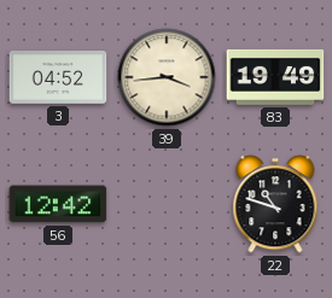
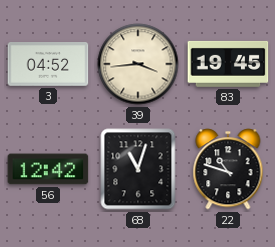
83: 19:49 -> 19:45 (228, 64)
68: none -> 11:03 (138, 169)
